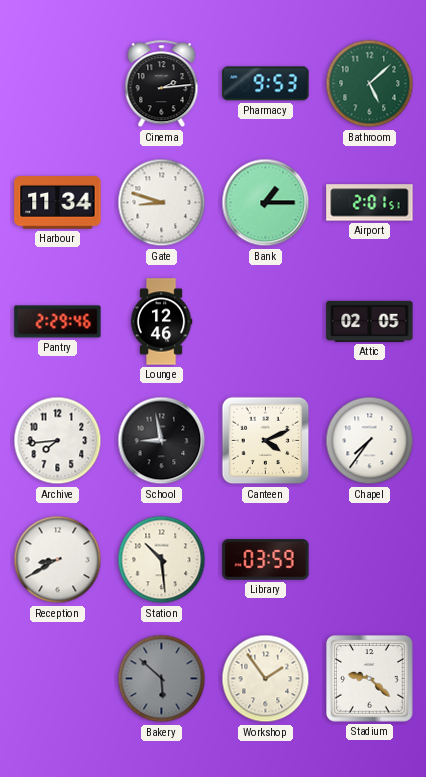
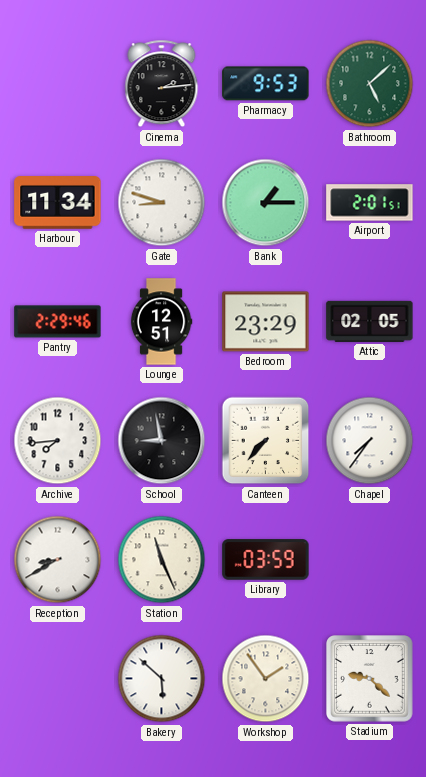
Lounge: 12:46 -> 12:51 (161, 322)
Bedroom: none -> 23:29 (266, 322)
Canteen: 4:11 -> 7:37 (266, 441)
Station: 10:29 -> 11:26 (162, 560)
Bakery dial: grey -> white (162, 679)
